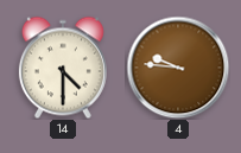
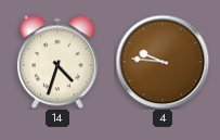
14: 4:30 -> 4:33 (57, 62)
